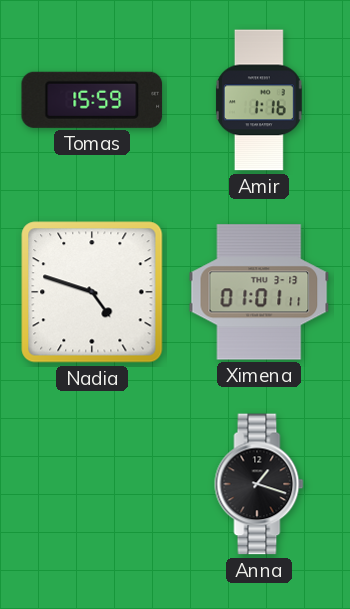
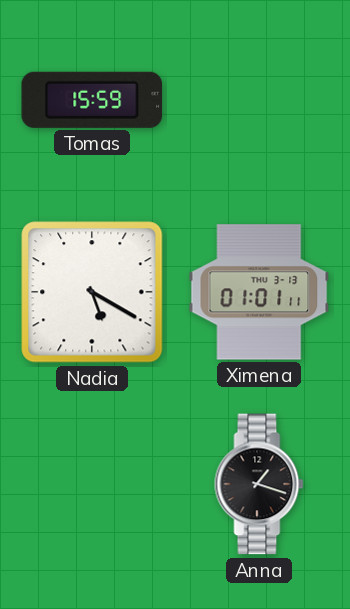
Amir: 1:16 -> none (259, 100)
Nadia: 4:48 -> 5:20 (92, 292)
